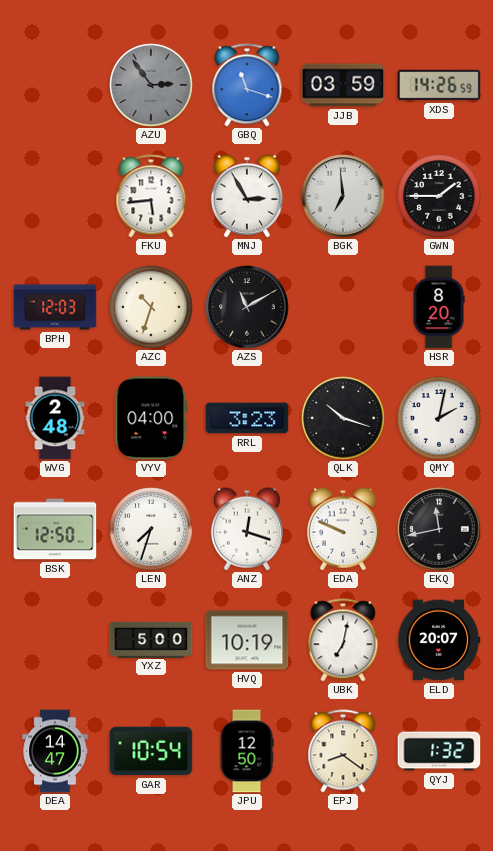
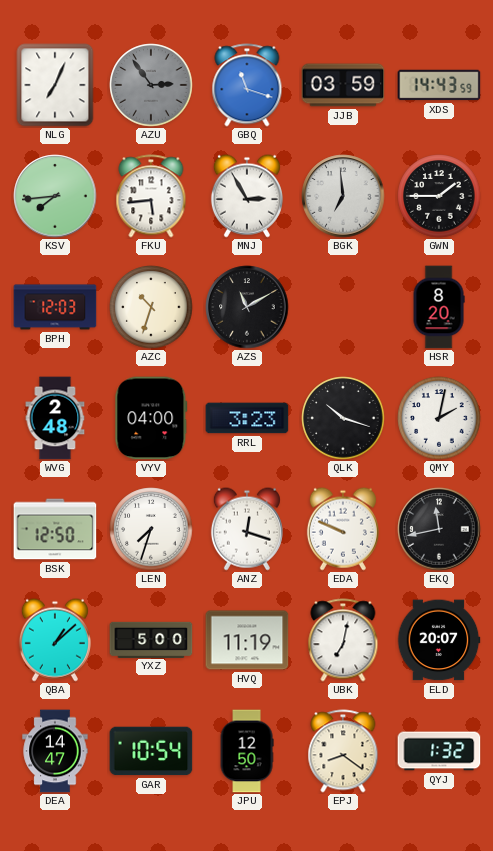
NLG: none -> 7:04 (55, 85)
XDS: 14:26 -> 14:43 (439, 85)
KSV: none -> 7:44 (55, 196)
QBA: none -> 1:08 (55, 640)
HVQ: 10:19 -> 11:19 (247, 640)
